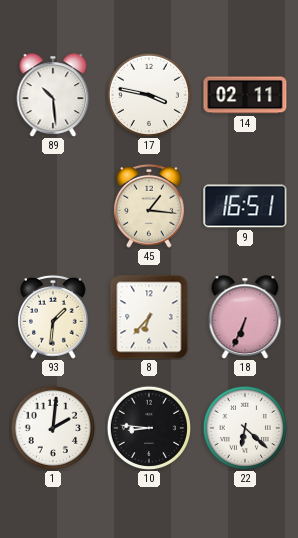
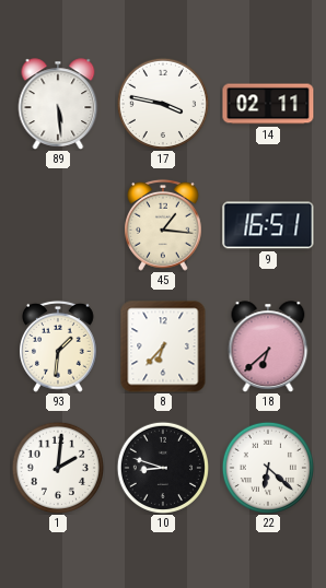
89: 10:29 -> 5:29 (58, 104)
18: 6:34 -> 6:38 (268, 346)
10: 8:46 -> 8:48 (162, 467)
